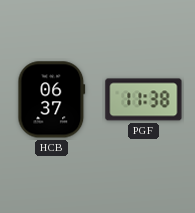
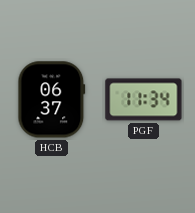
PGF: 11:38 -> 11:34 (144, 100)
